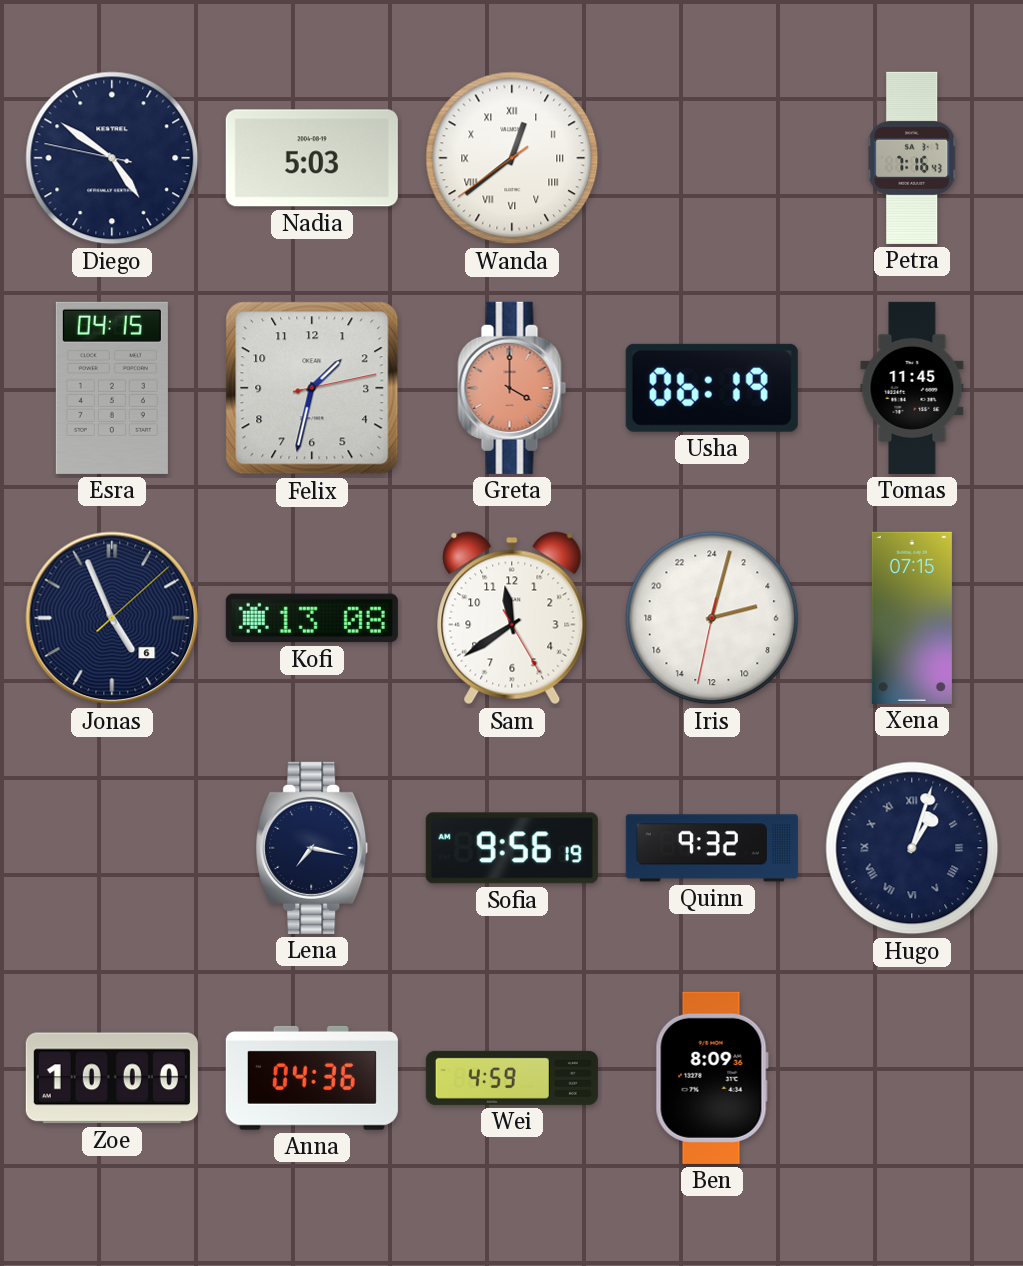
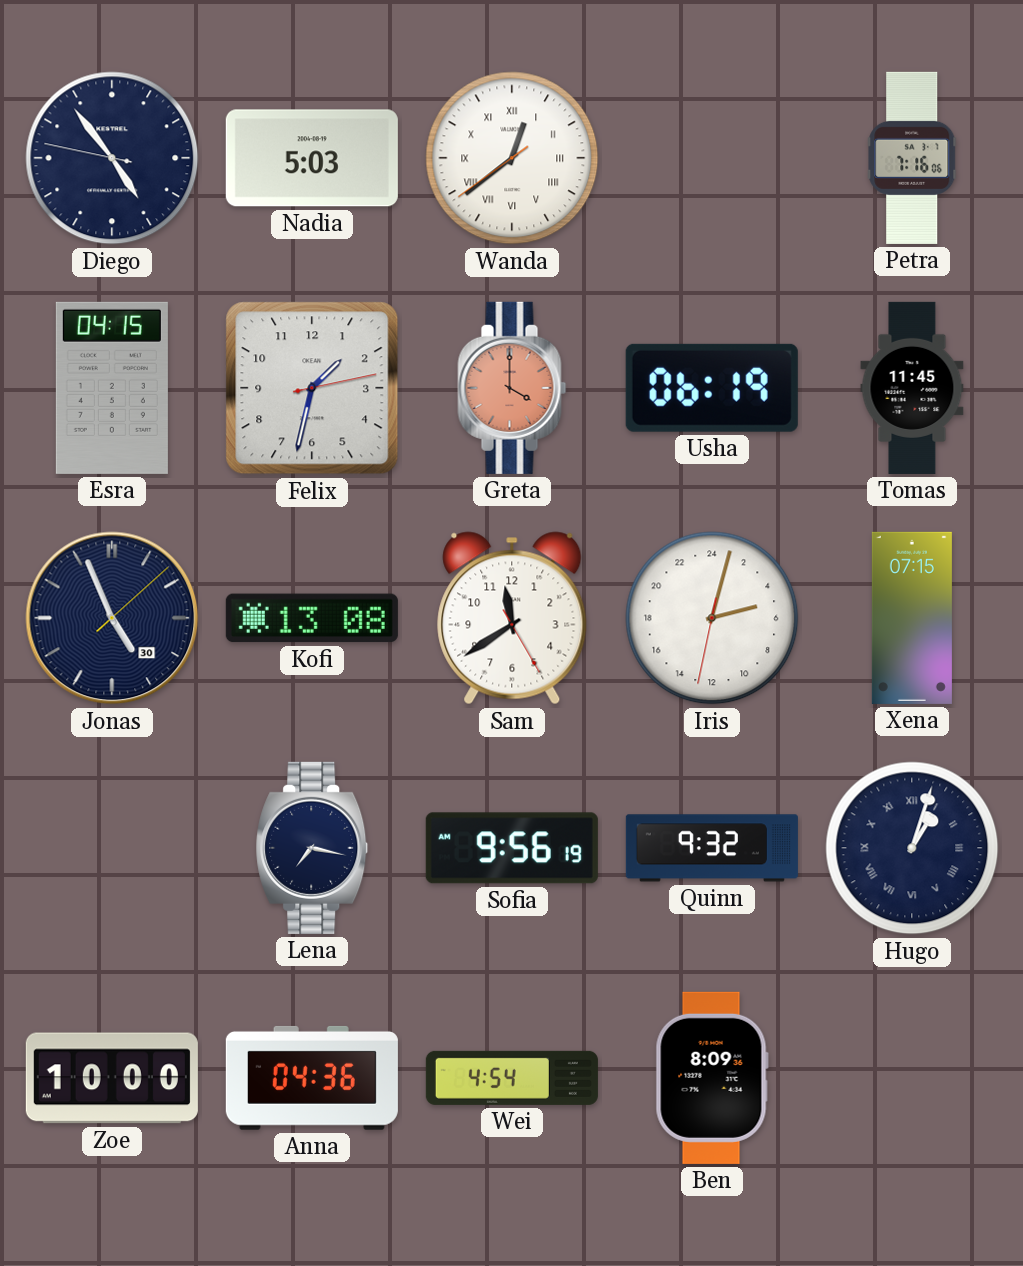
Diego: 4:50 -> 4:53 (112, 158)
Petra: 7:16:43 -> 7:16:06 (912, 158)
Jonas date: 6 -> 30 (112, 618)
Wei: 4:59 -> 4:54 (512, 1078)
